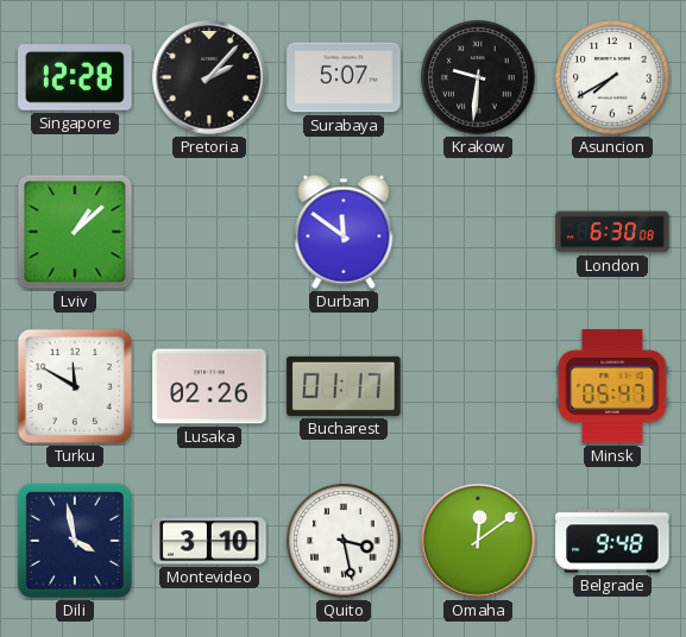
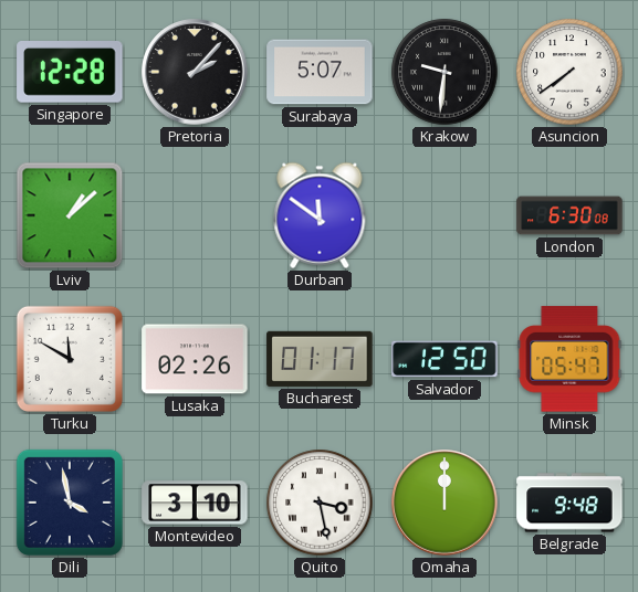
Asuncion: 7:40 -> 7:39 (569, 72)
Salvador: none -> 12:50 (444, 359)
Omaha: 12:09 -> 12:00 (444, 503)
